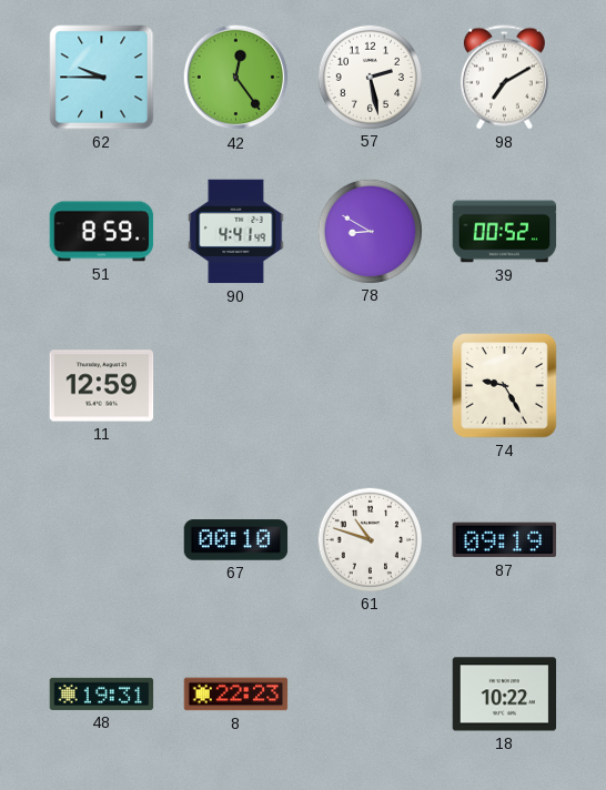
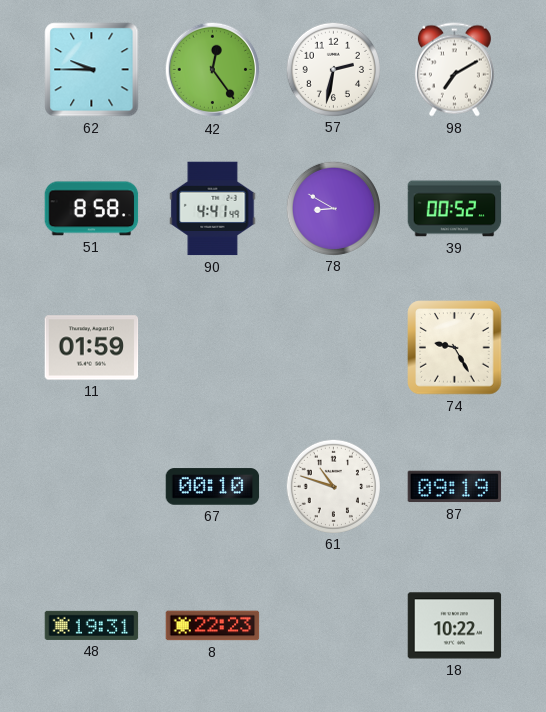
57: 2:28 -> 2:32 (333, 69)
51: 8:59 -> 8:58 (92, 209)
11: 12:59 -> 01:59 (92, 348)
